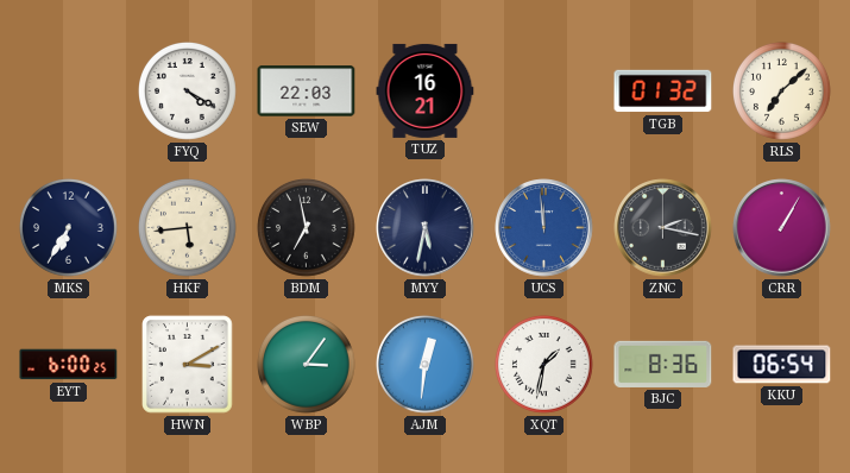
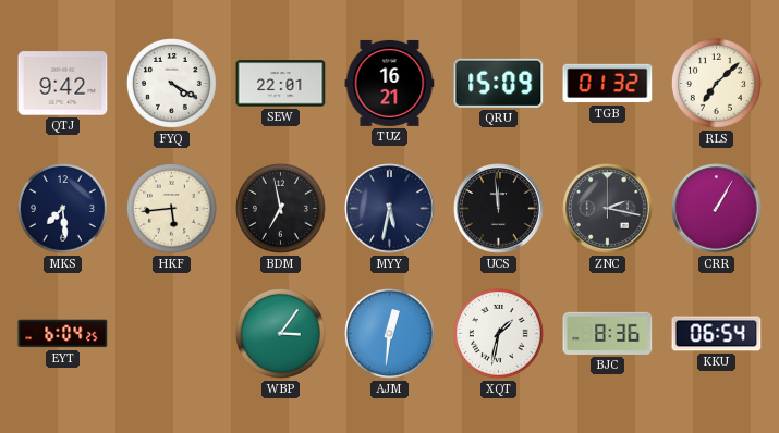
QTJ: none -> 9:42 (63, 84)
SEW: 22:03 -> 22:01 (281, 84)
QRU: none -> 15:09 (499, 83)
MKS: 6:35 -> 7:29 (63, 209)
UCS dial: blue -> black (499, 209)
EYT: 6:00 -> 6:04 (63, 334)
HWN: 3:10 -> none (188, 365)
